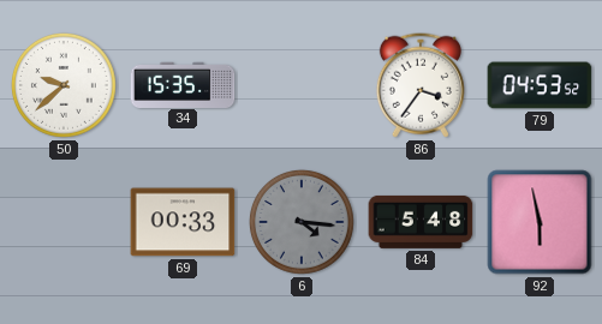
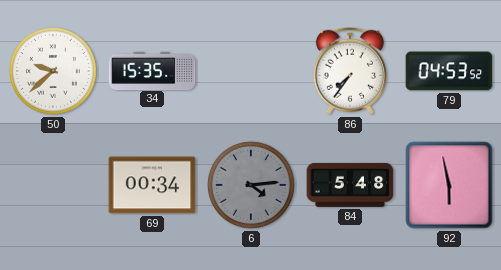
86: 3:36 -> 7:36 (350, 71)
69: 00:33 -> 00:34 (152, 185)
6: 4:16 -> 4:14 (251, 185)
